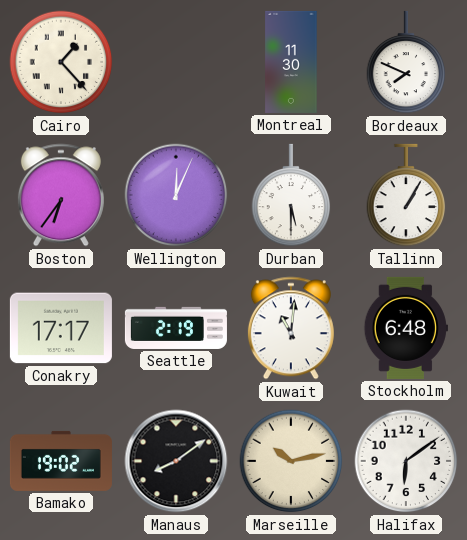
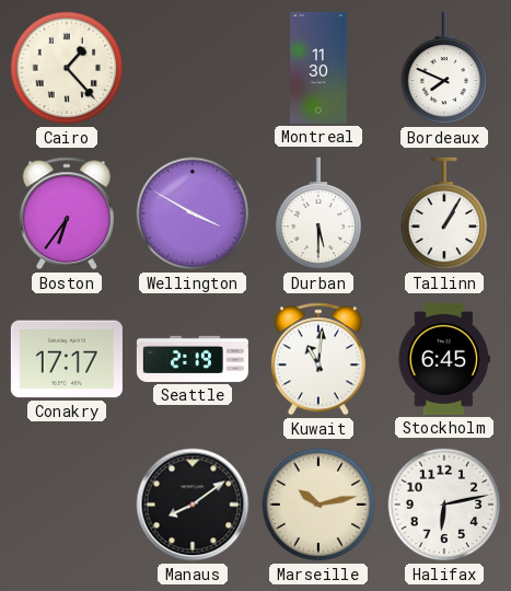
Wellington: 12:04 -> 3:50 (193, 213)
Stockholm: 6:48 -> 6:45 (444, 359)
Bamako: 19:02 -> none (61, 461)
Halifax: 6:09 -> 6:13 (444, 505)
